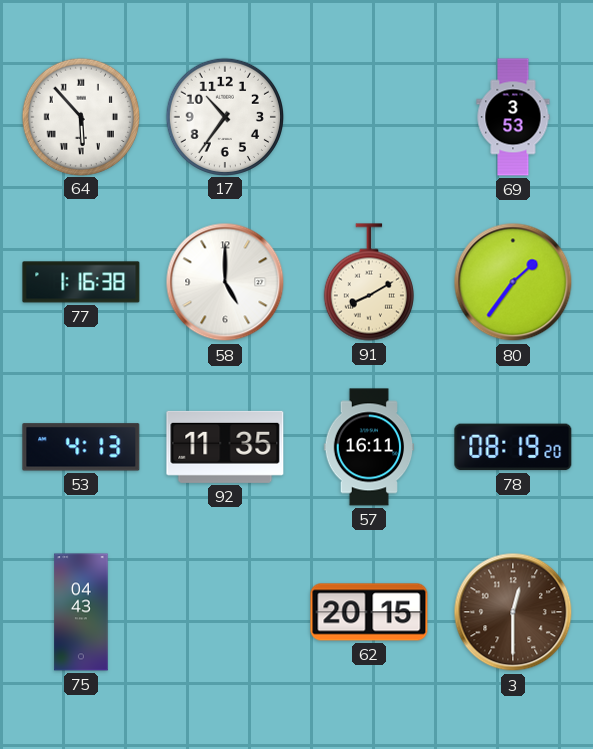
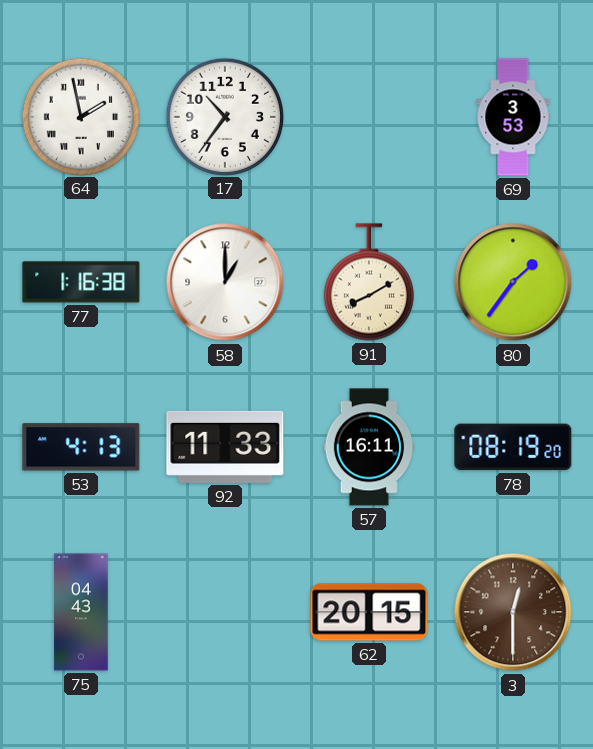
64: 5:53 -> 1:58 (80, 116)
58: 5:00 -> 1:00 (225, 282)
92: 11:35 -> 11:33 (225, 447)
